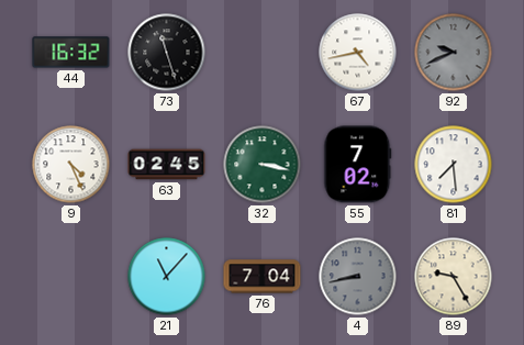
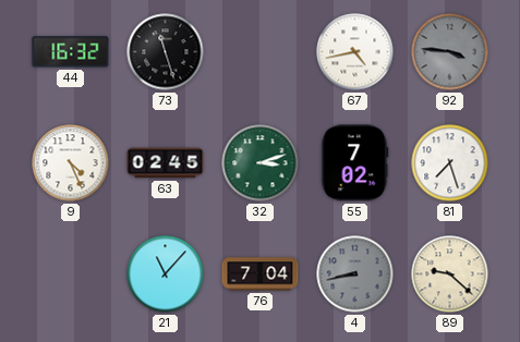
92: 9:41 -> 3:46 (450, 52)
32: 3:17 -> 3:12 (261, 163)
81: 7:29 -> 7:27 (450, 163)
89: 9:25 -> 9:22 (450, 274)
